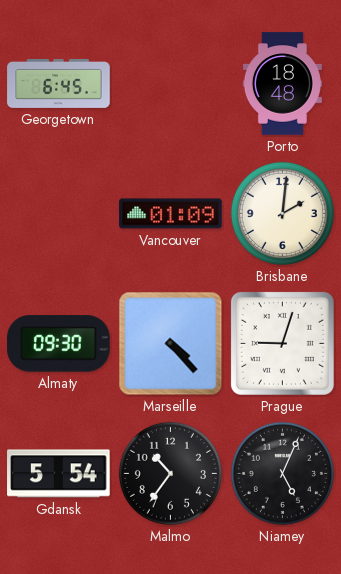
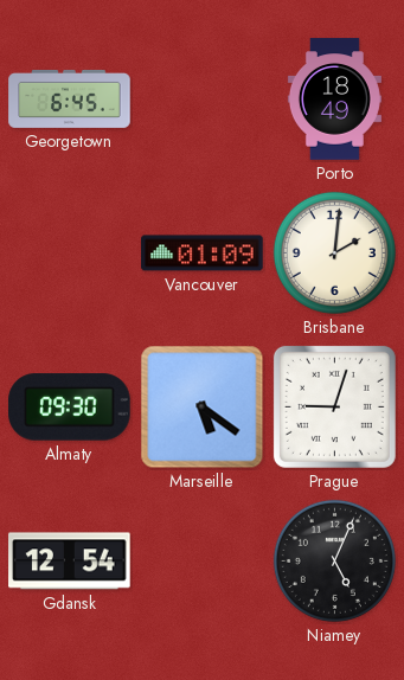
Porto: 18:48 -> 18:49 (334, 100)
Marseille: 4:23 -> 5:21 (203, 408)
Gdansk: 5:54 -> 12:54 (70, 562)
Malmo: 10:36 -> none (170, 473)
